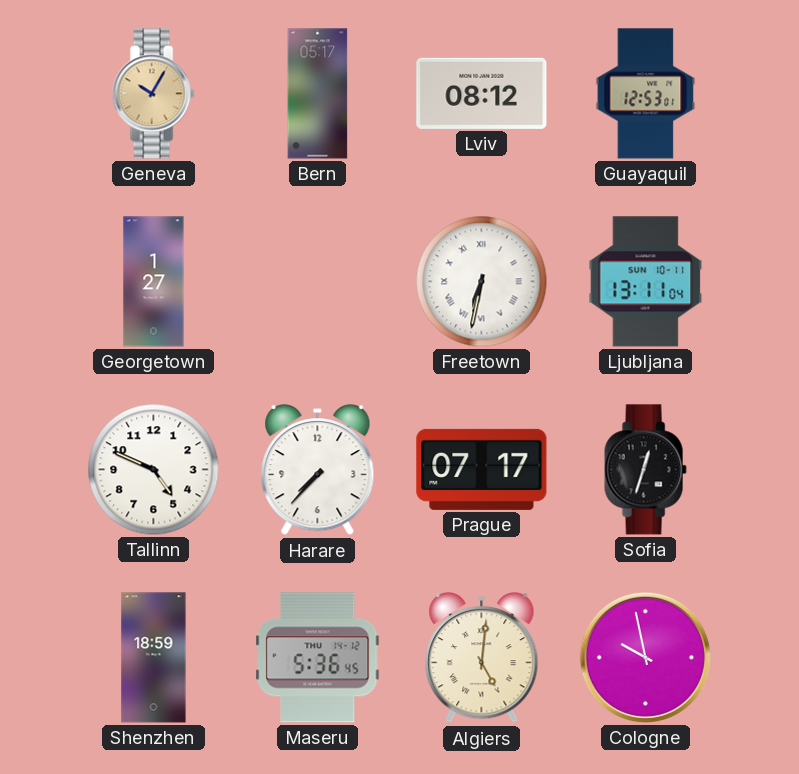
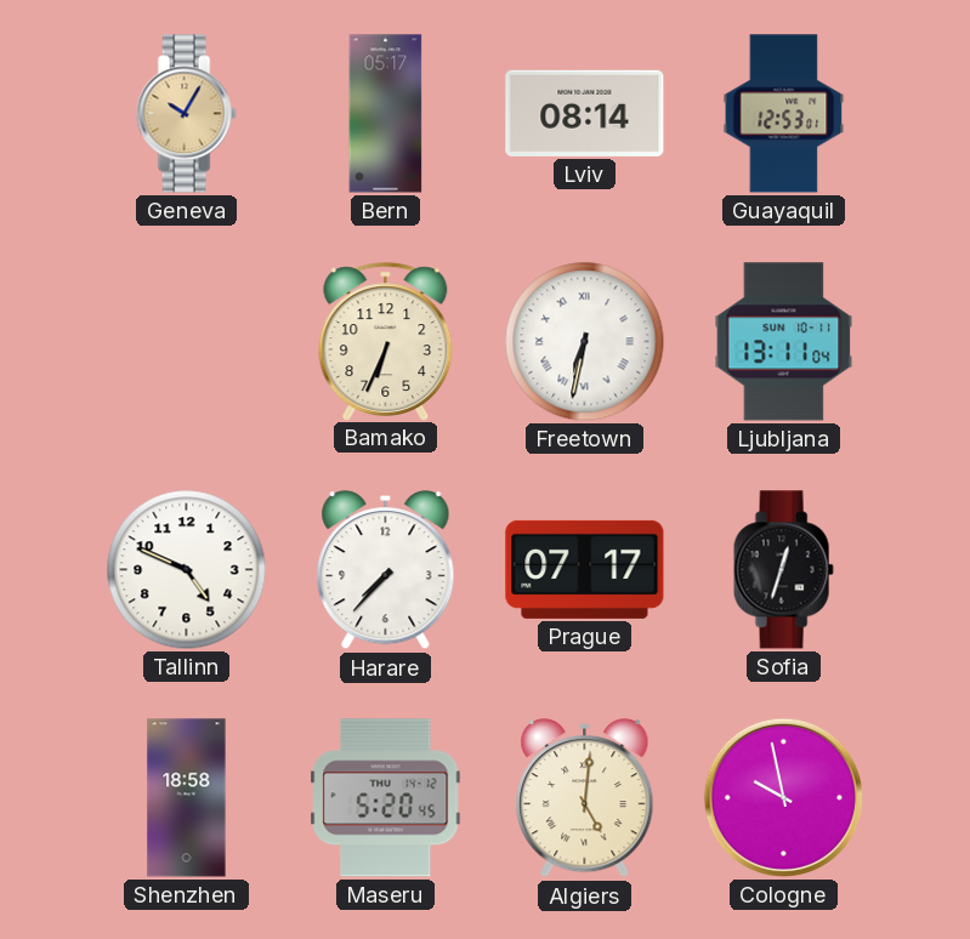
Lviv: 08:12 -> 08:14 (585, 113)
Georgetown: 1:27 -> none (154, 282)
Bamako: none -> 6:34 (386, 341)
Shenzhen: 18:59 -> 18:58 (187, 798)
Maseru: 5:36 -> 5:20 (386, 798)
